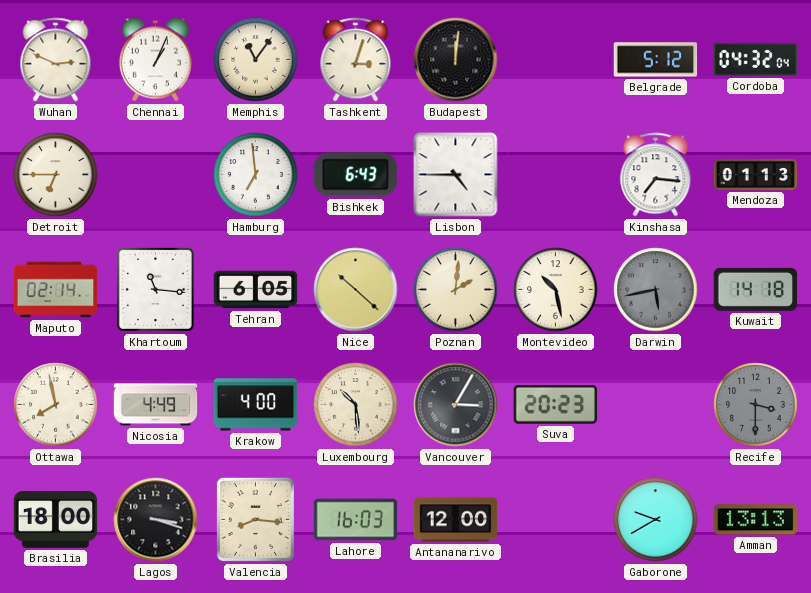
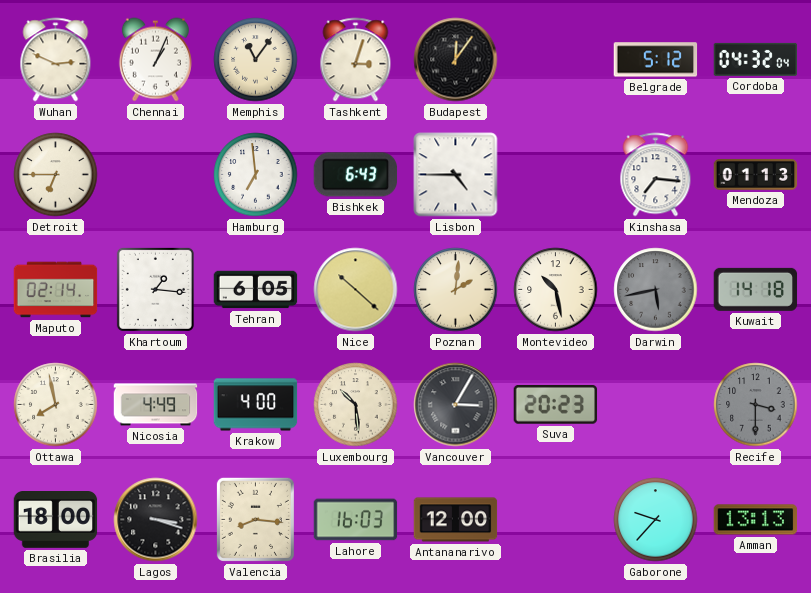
Budapest: 12:01 -> 12:06 (456, 60)
Khartoum: 11:16 -> 1:16 (155, 289)
Gaborone: 9:40 -> 9:37 (656, 520)
